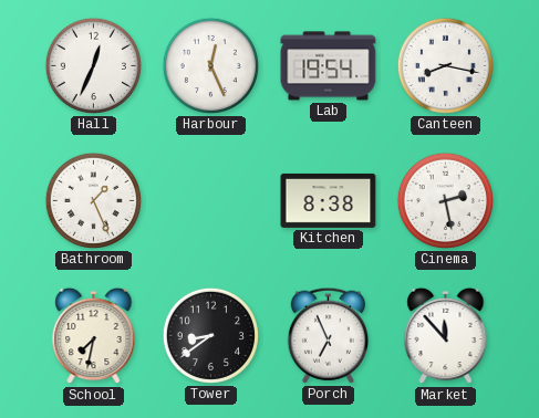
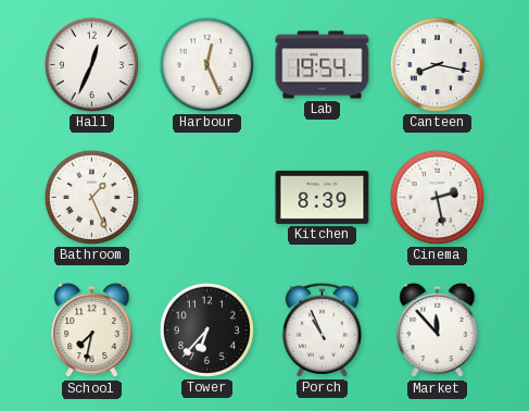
Kitchen: 8:38 -> 8:39 (323, 197)
Tower: 8:39 -> 6:37 (206, 329)
Porch: 6:56 -> 10:56 (322, 329)
